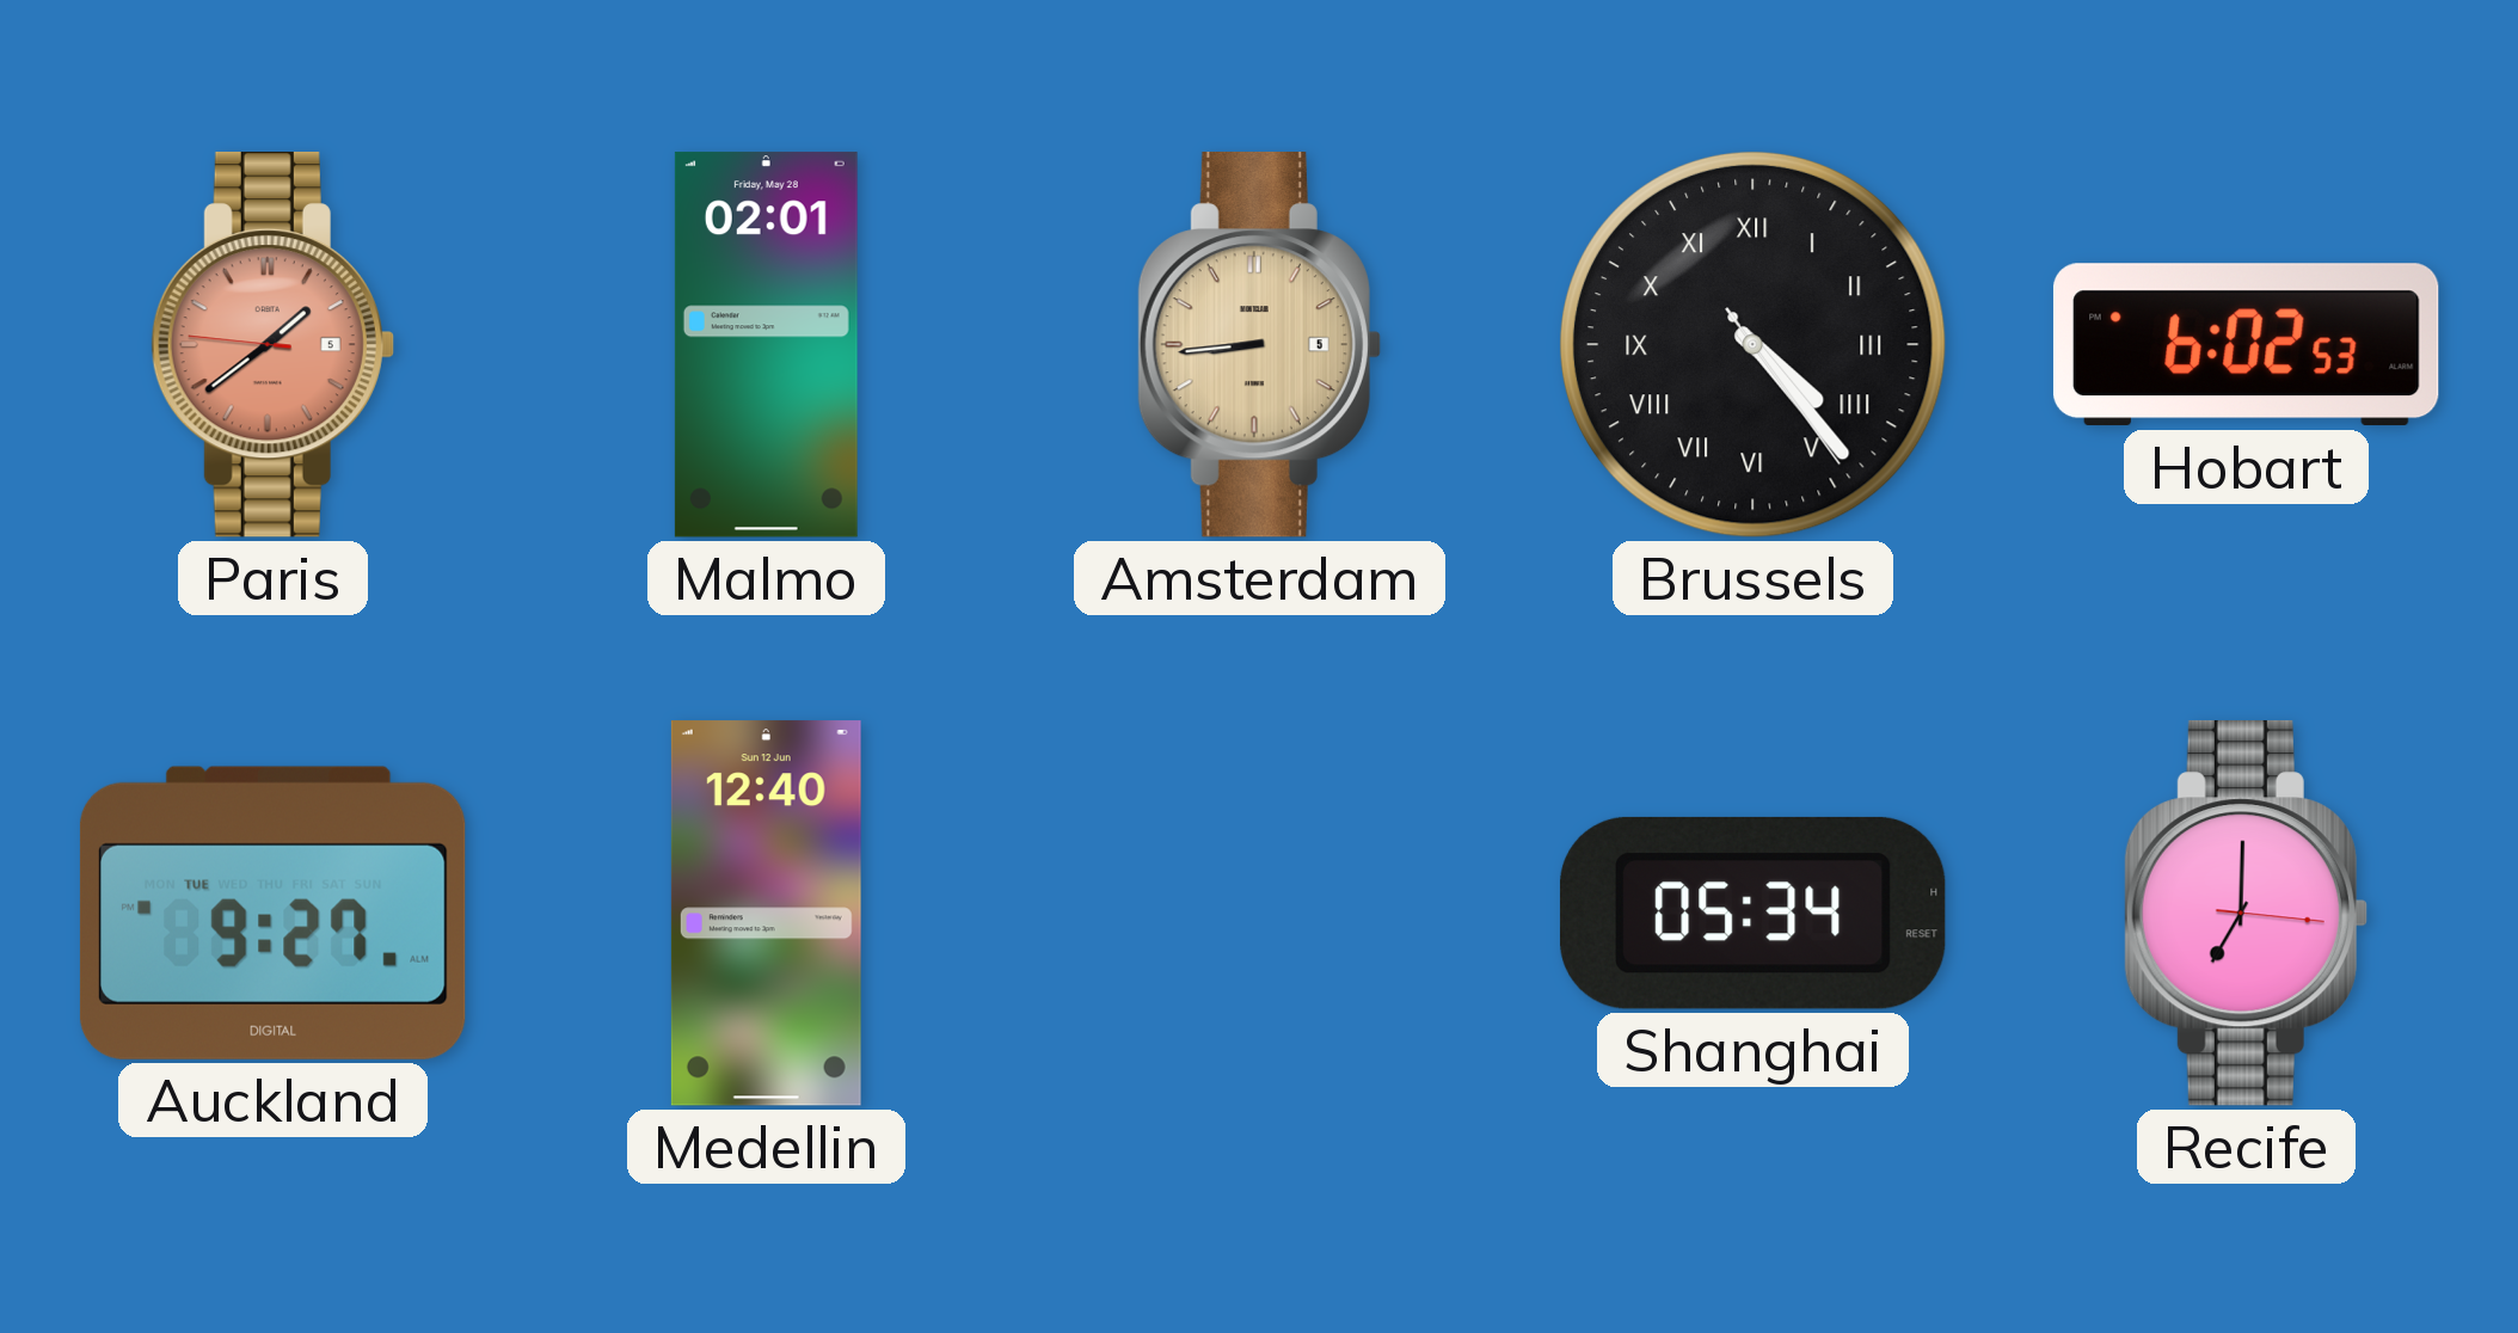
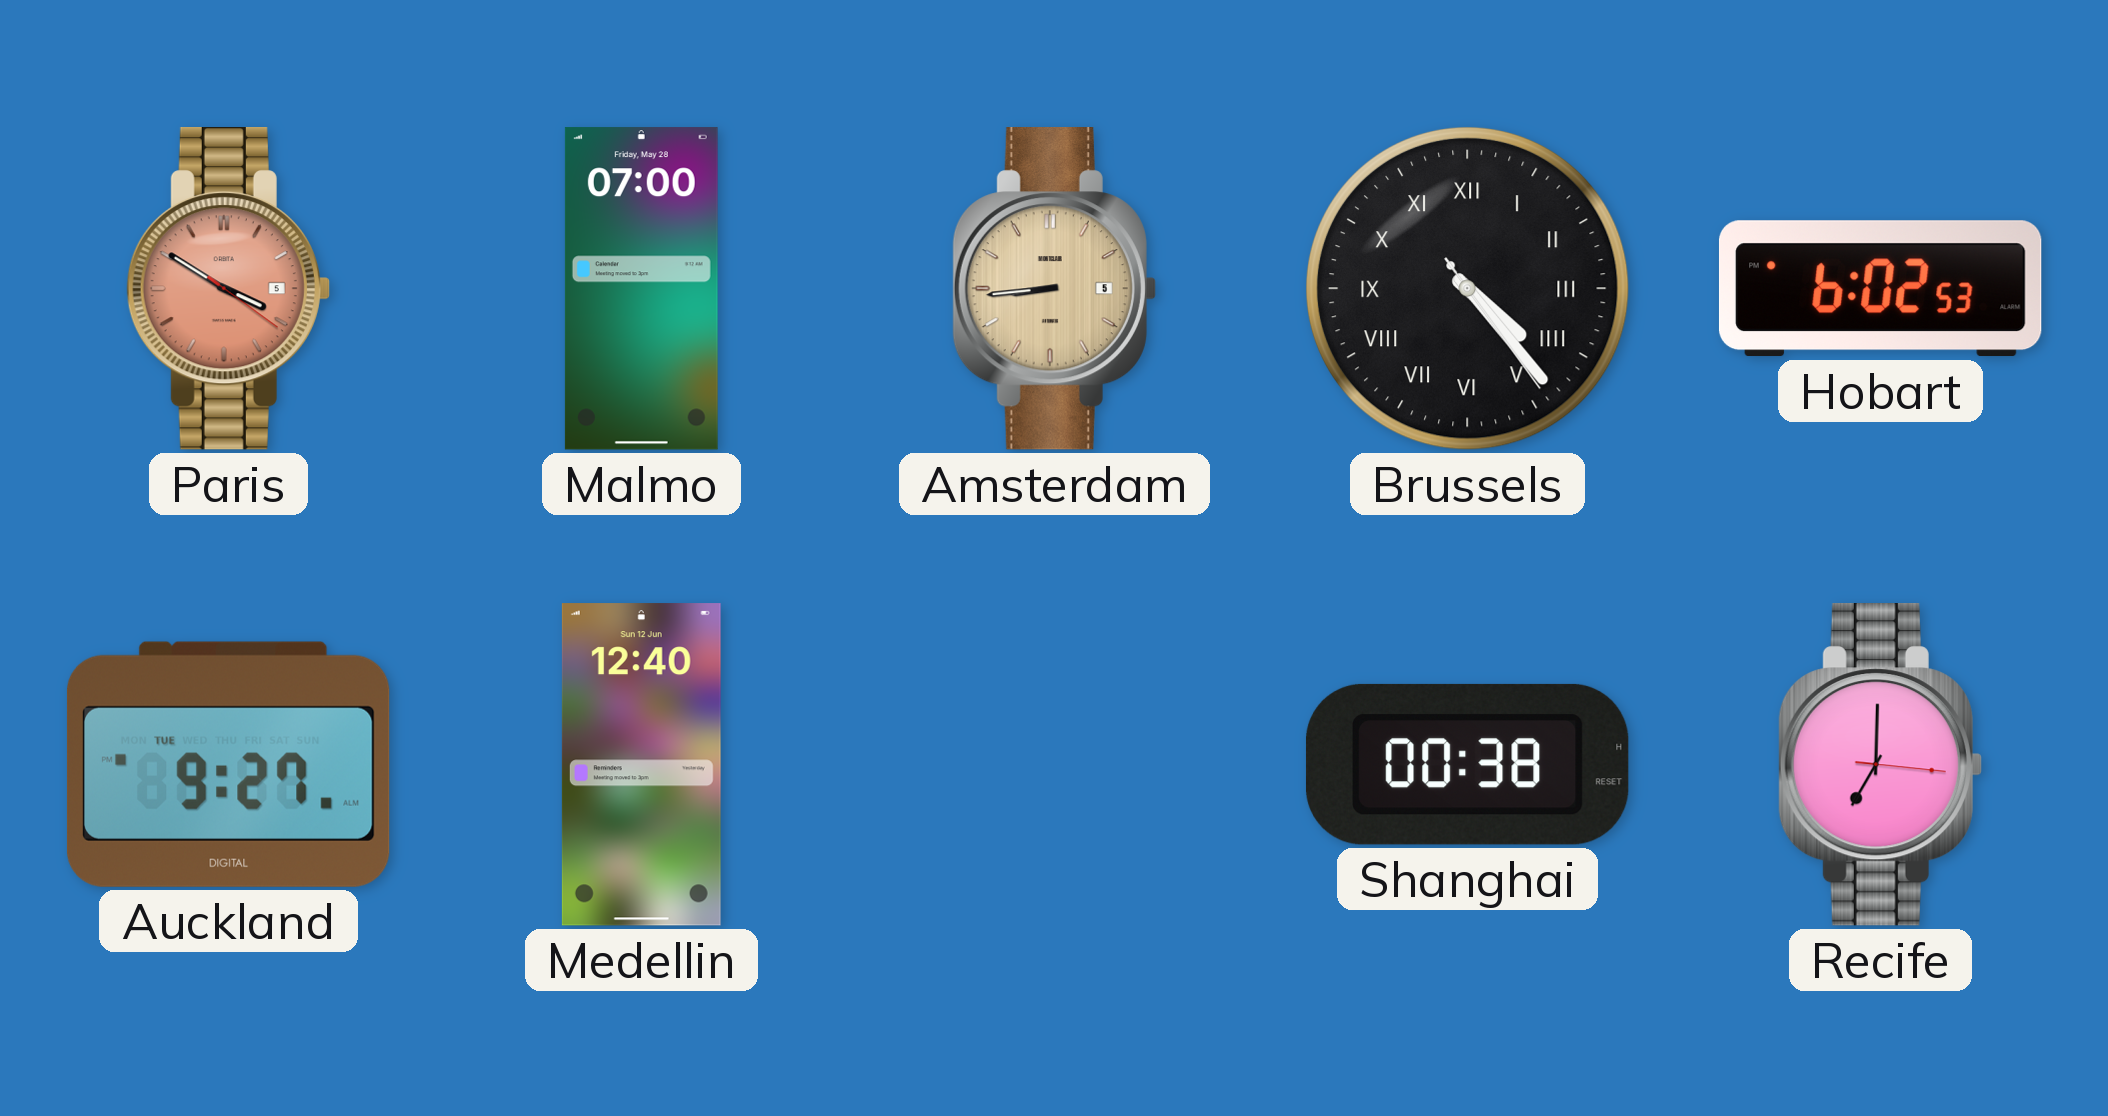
Paris: 1:38 -> 3:50 (228, 289)
Malmo: 02:01 -> 07:00 (641, 289)
Shanghai: 05:34 -> 00:38 (1467, 764)
